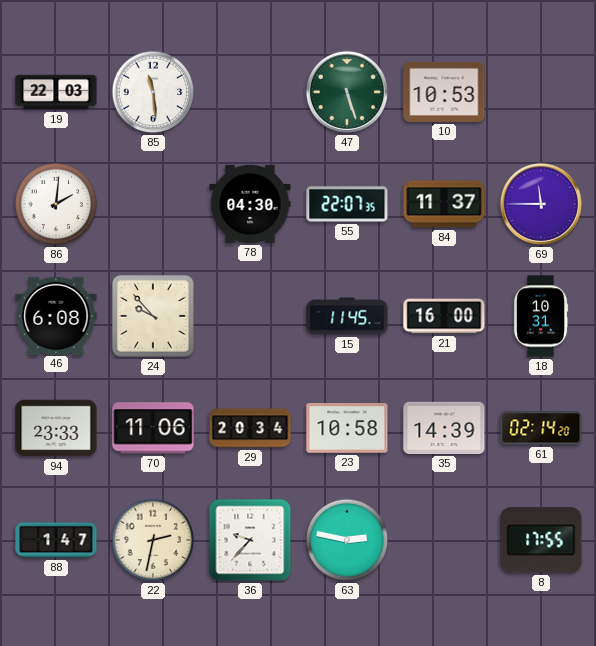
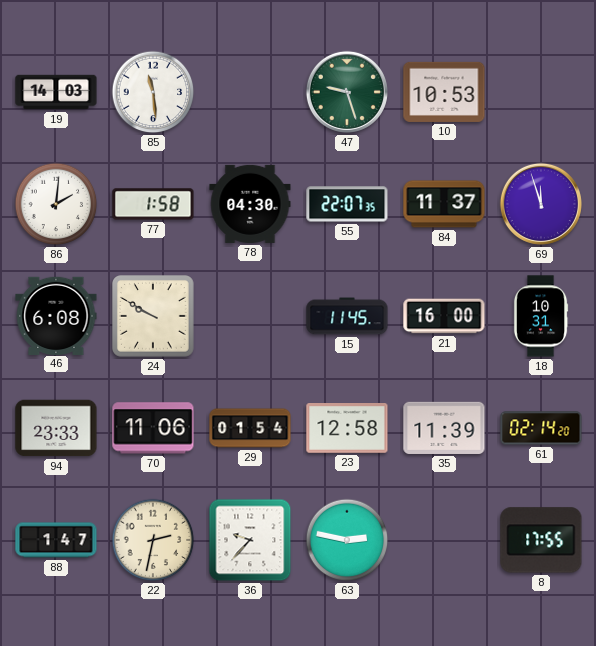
19: 22:03 -> 14:03 (56, 92)
47: 5:27 -> 9:27 (347, 92)
77: none -> 1:58 (153, 204)
69: 11:45 -> 11:57 (541, 204)
24: 9:53 -> 9:50 (154, 317)
29: 20:34 -> 01:54 (250, 428)
23: 10:58 -> 12:58 (347, 429)
35: 14:39 -> 11:39 (444, 428)
